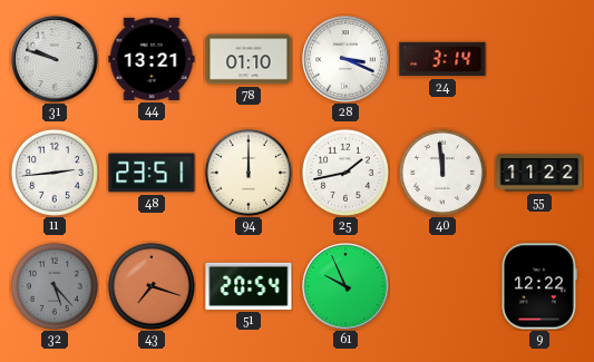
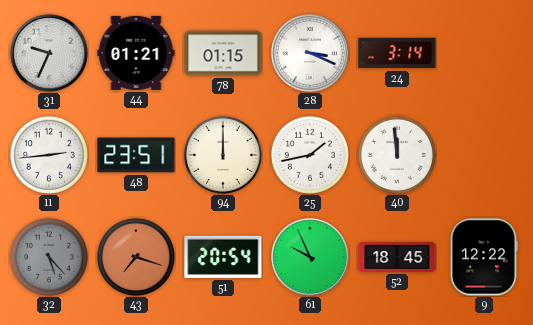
31: 9:48 -> 9:34 (49, 53)
44: 13:21 -> 01:21 (136, 53)
78: 01:10 -> 01:15 (223, 53)
55: 11:22 -> none (539, 173)
52: none -> 18:45 (397, 257)
